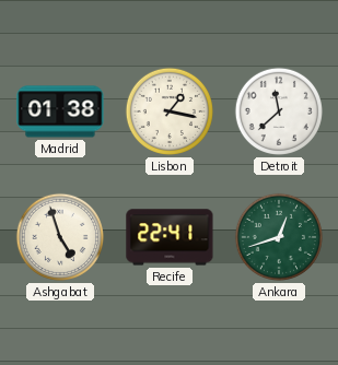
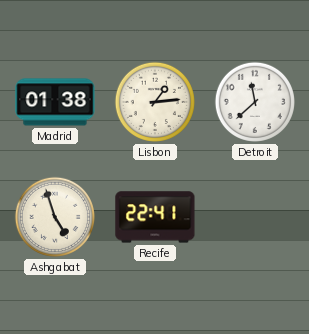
Lisbon: 1:17 -> 1:14 (155, 102)
Ankara: 12:42 -> none (279, 237)
